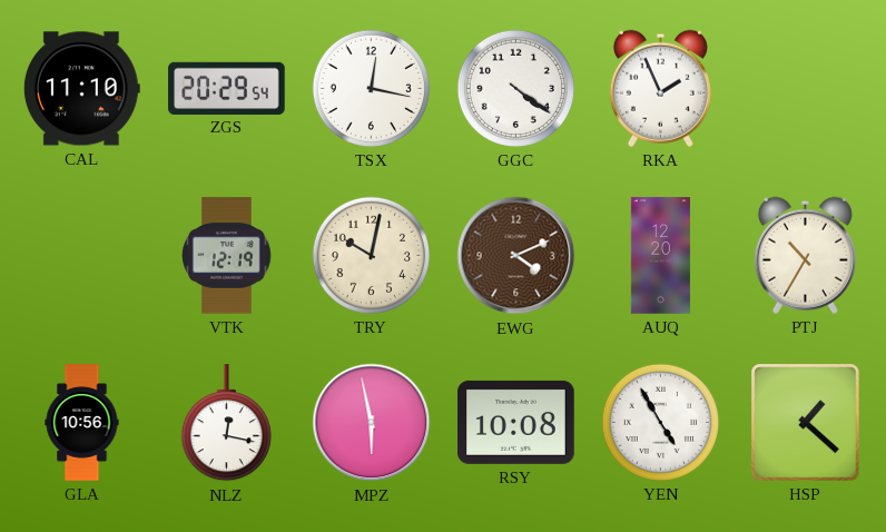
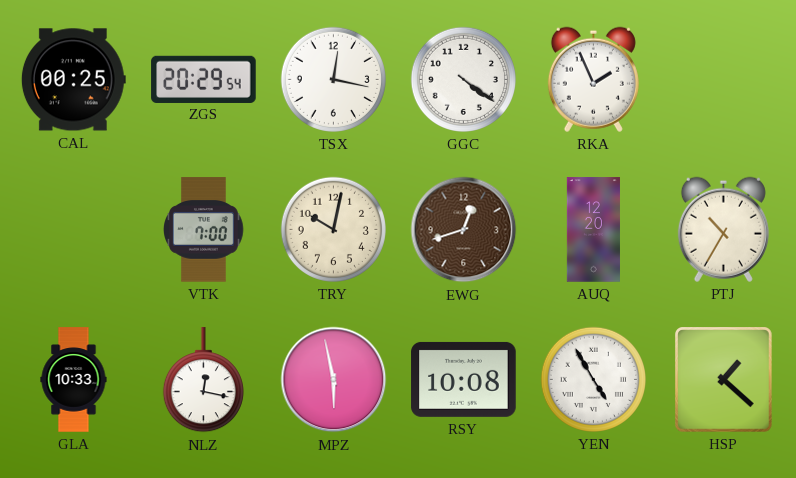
CAL: 11:10 -> 00:25 (73, 80)
VTK: 12:19 -> 7:00 (204, 230)
EWG: 4:11 -> 12:42 (464, 230)
GLA: 10:56 -> 10:33 (74, 380)
